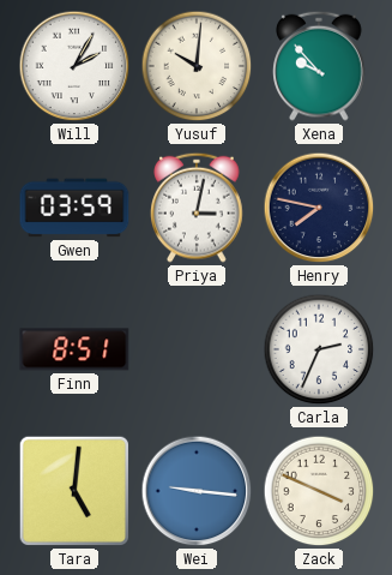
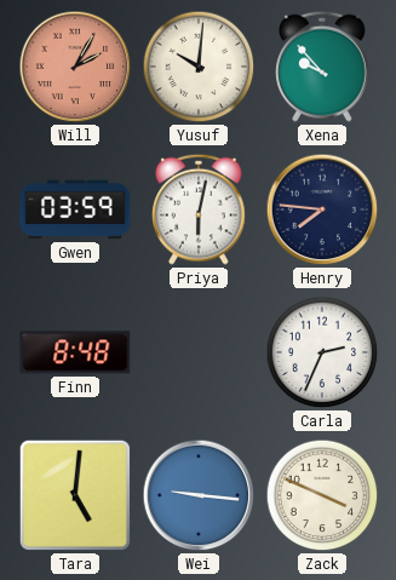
Will dial: white -> salmon (75, 67)
Priya: 3:02 -> 6:02 (199, 209)
Henry: 7:47 -> 7:46 (322, 209)
Finn: 8:51 -> 8:48 (75, 352)
